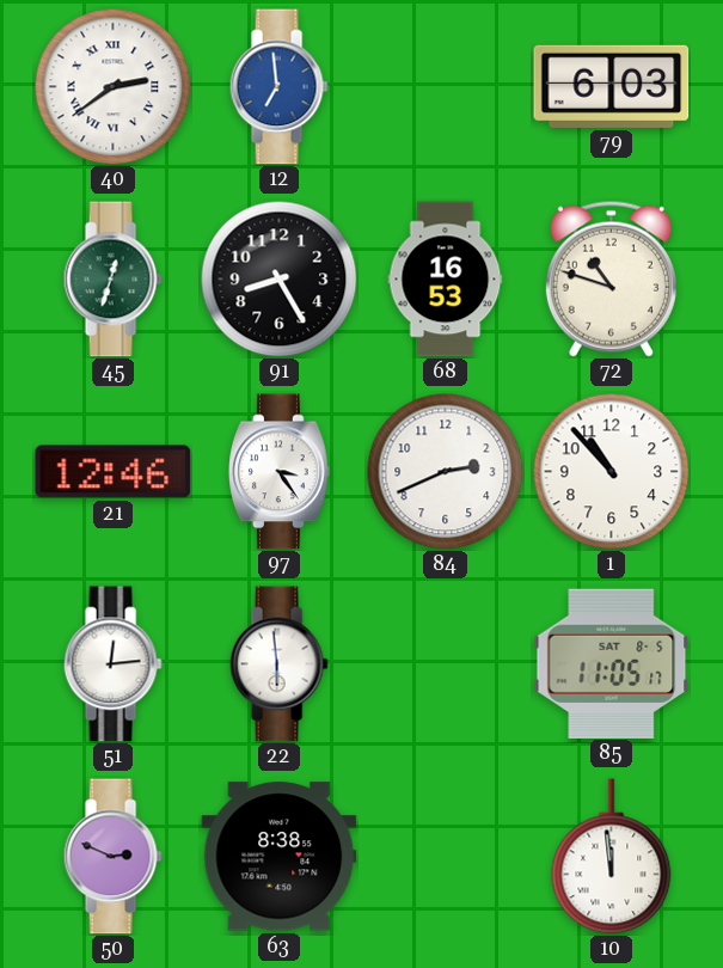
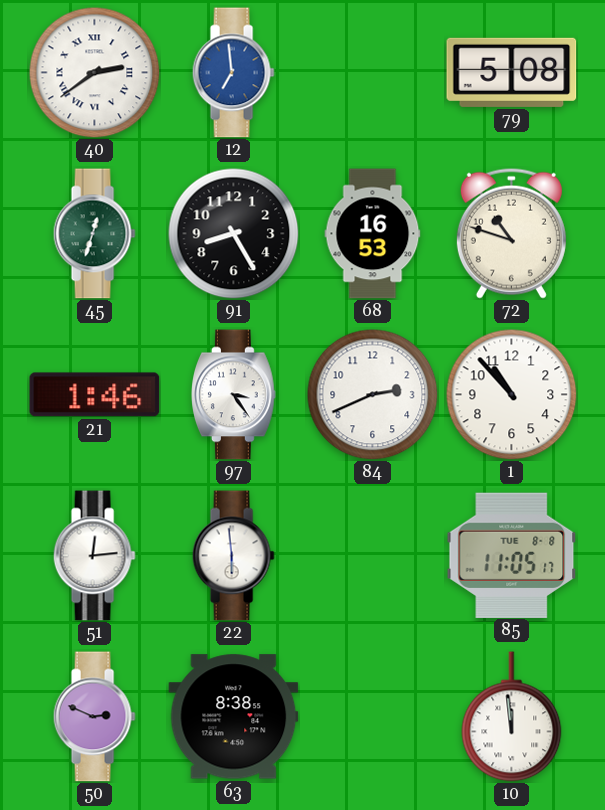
79: 6:03 -> 5:08 (512, 72)
21: 12:46 -> 1:46 (95, 395)
85 date: SAT 8-5 -> TUE 8-8 (512, 555)
